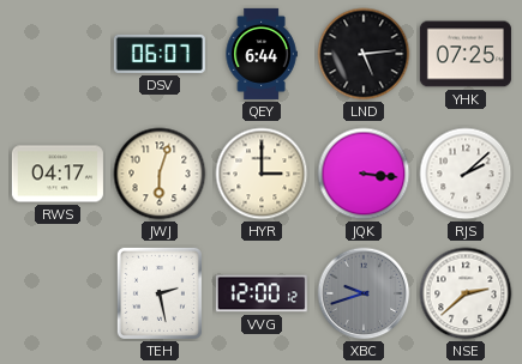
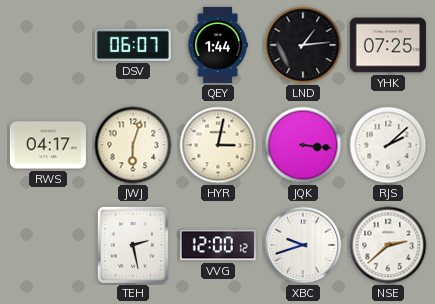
QEY: 6:44 -> 1:44 (218, 45)
LND: 5:14 -> 1:14 (303, 45)
HYR: 3:00 -> 3:02 (218, 145)
XBC dial: grey -> white (303, 245)
